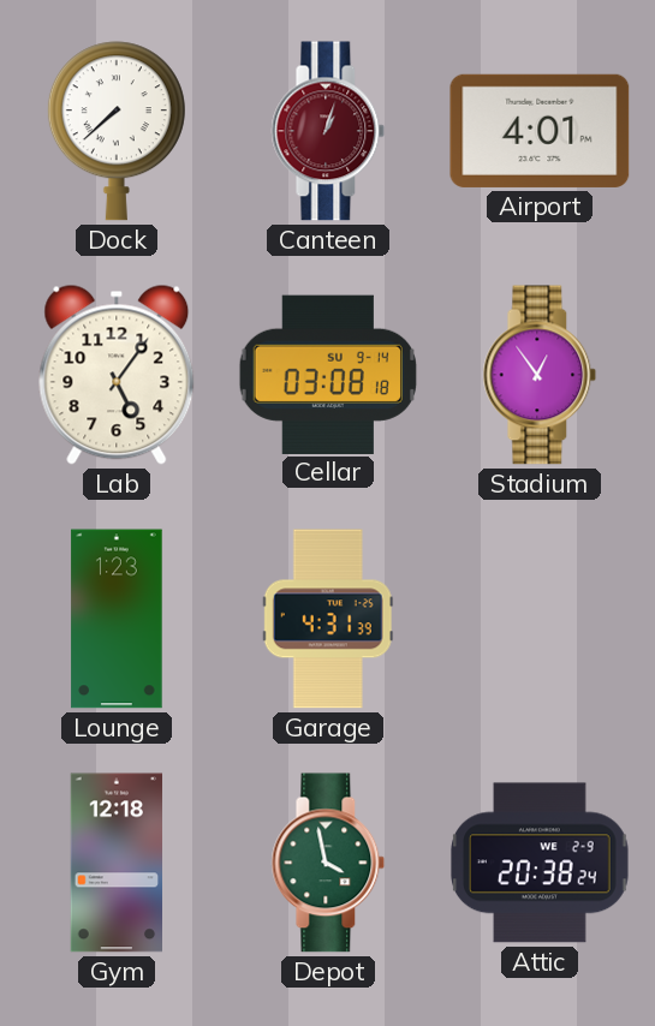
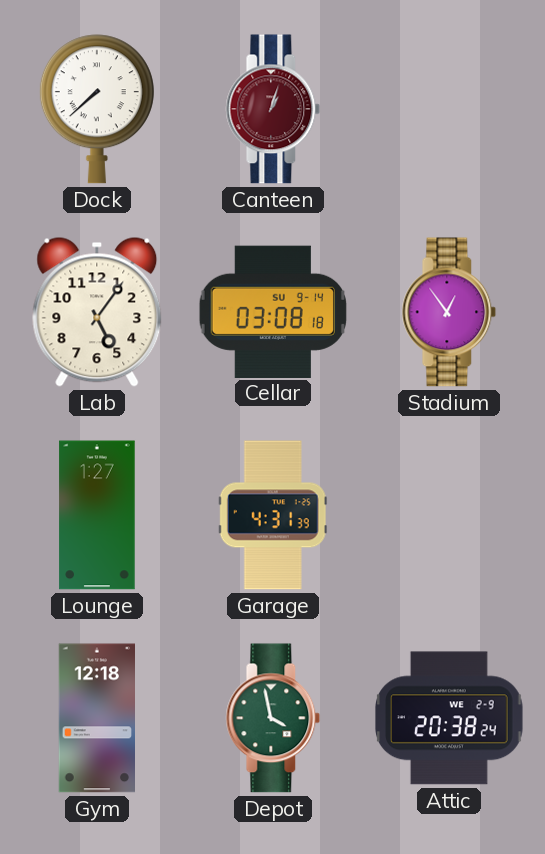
Airport: 4:01 -> none (540, 131)
Lounge: 1:23 -> 1:27 (97, 515)
